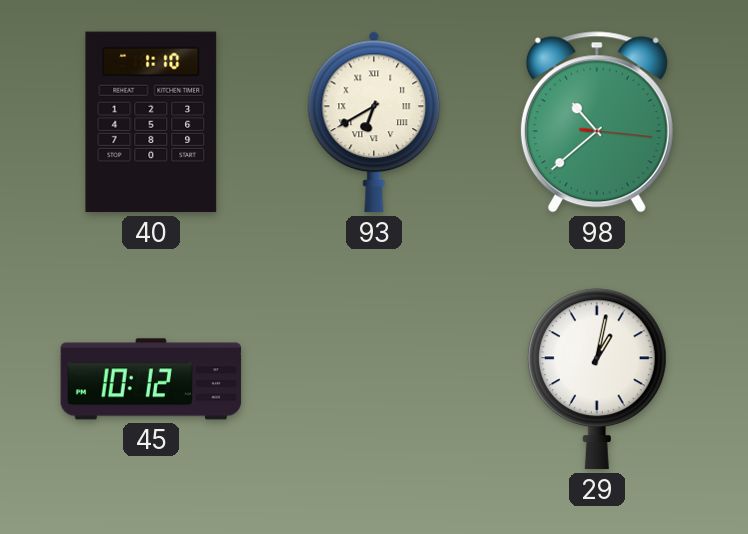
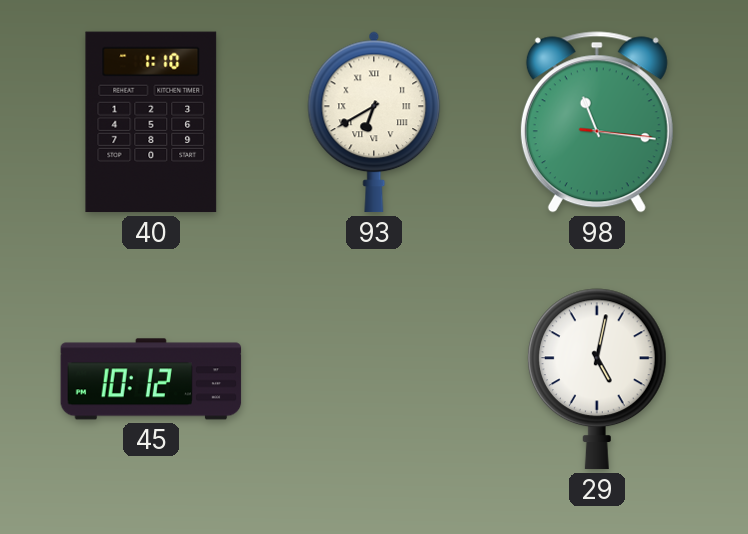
98: 10:38 -> 11:16 (597, 122)
29: 1:02 -> 5:02 (597, 379)
